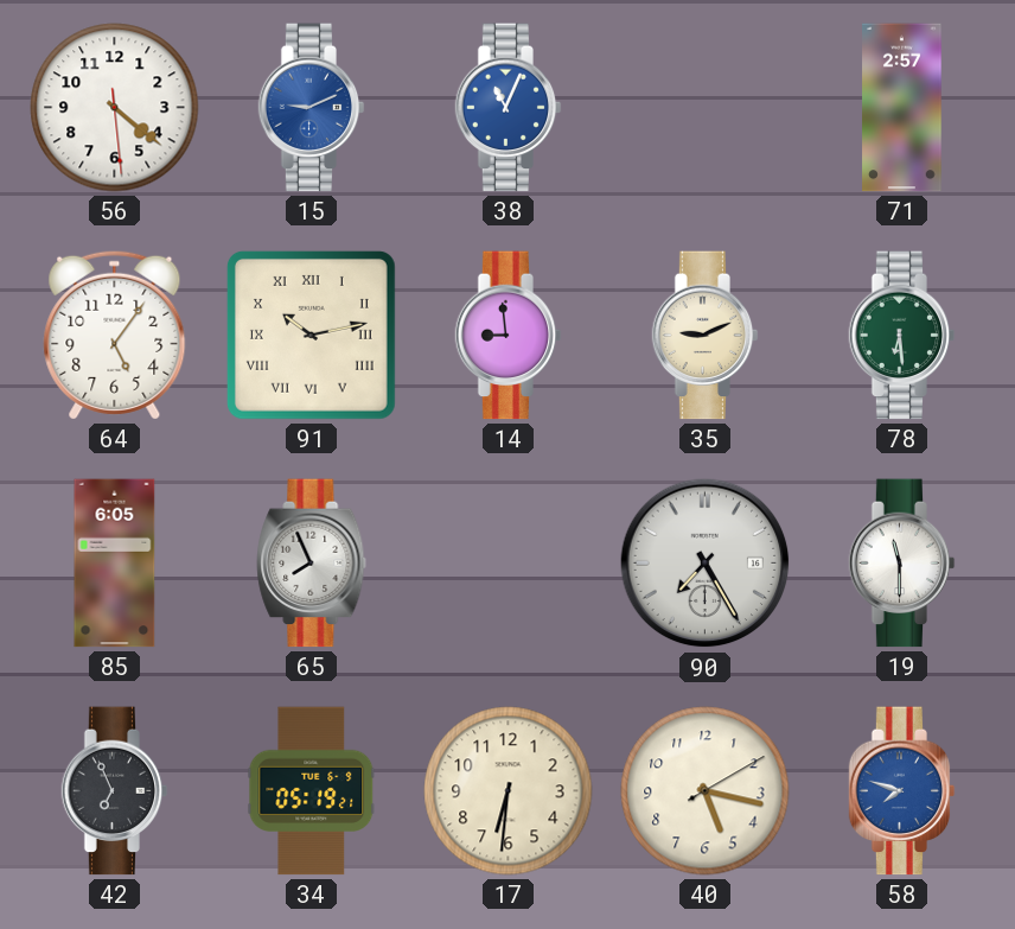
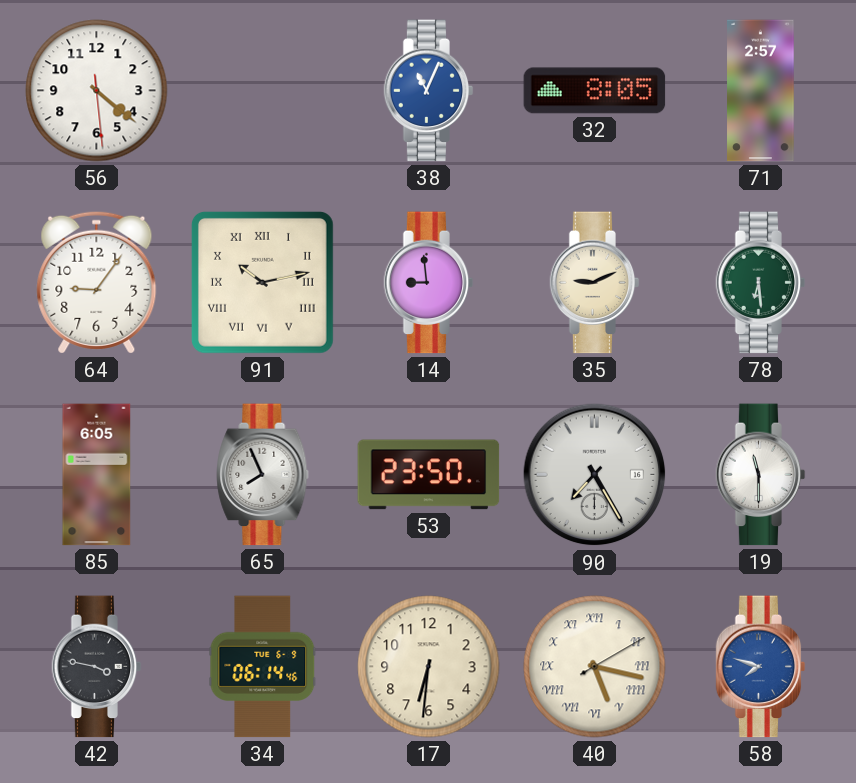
15: 9:11 -> none (312, 108)
32: none -> 8:05 (595, 91)
64: 5:06 -> 9:06 (97, 282)
53: none -> 23:50 (429, 475)
42: 6:56 -> 3:47 (97, 667)
34: 05:19 -> 06:14 (263, 667)
40 numerals: Arabic -> Roman (595, 667)
